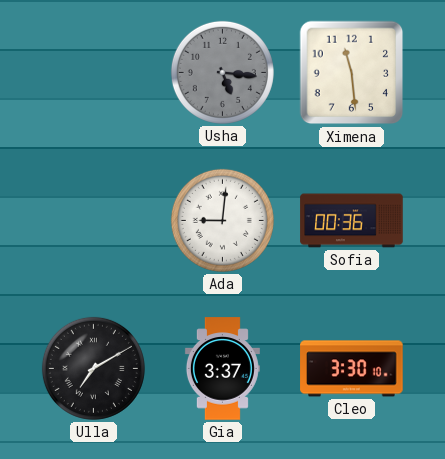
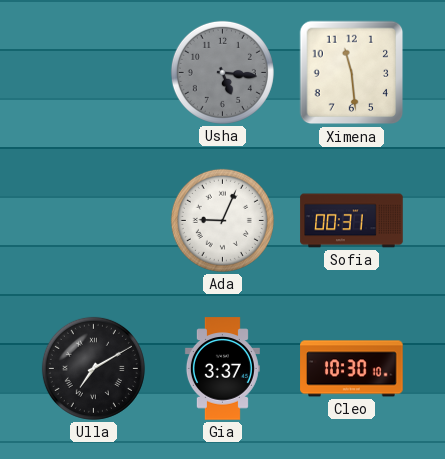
Ada: 9:01 -> 9:04 (222, 220)
Sofia: 00:36 -> 00:31 (352, 221)
Cleo: 3:30 -> 10:30 (352, 369)
